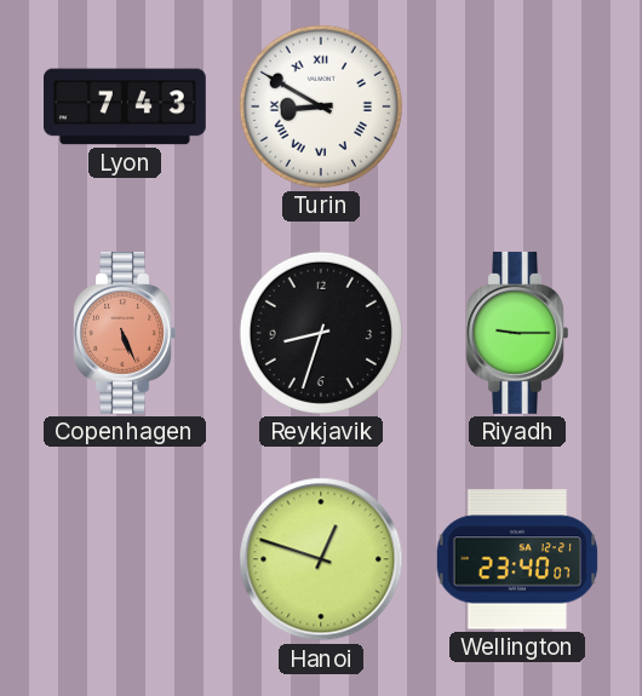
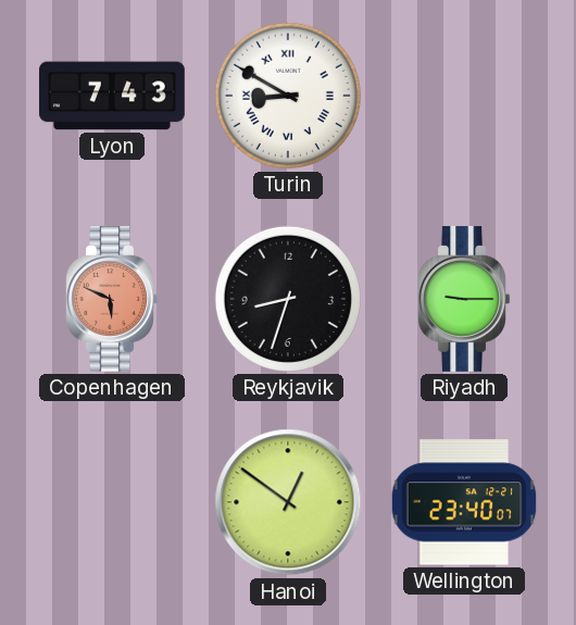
Copenhagen: 5:26 -> 5:49 (112, 299)
Hanoi: 12:48 -> 12:51 (288, 502)
